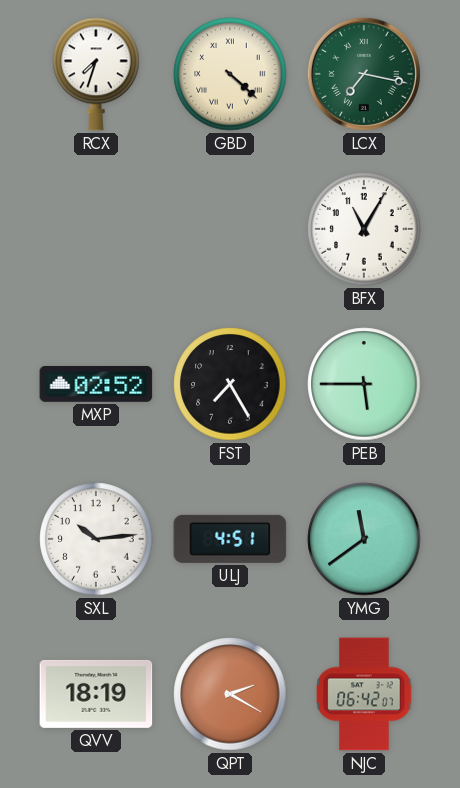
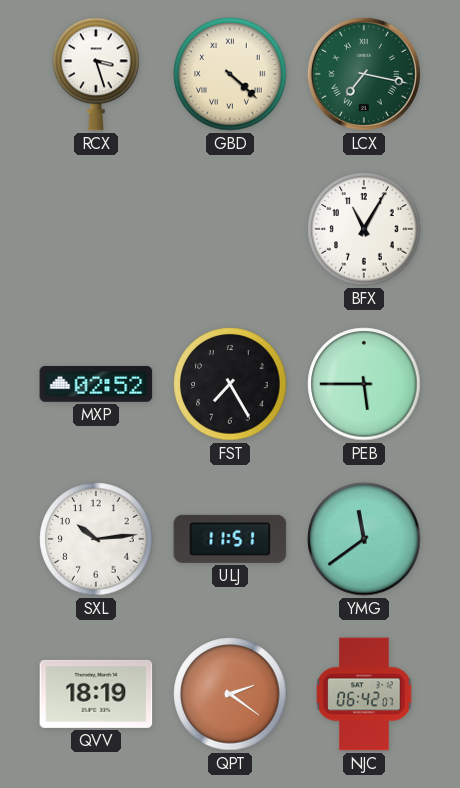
RCX: 7:33 -> 3:27 (96, 74)
ULJ: 4:51 -> 11:51 (230, 539)
QPT: 2:20 -> 2:21 (230, 694)
